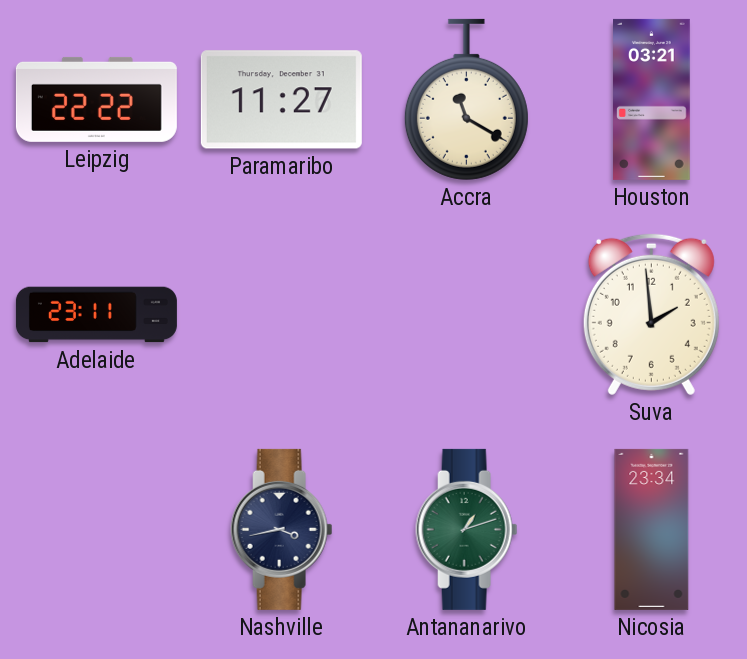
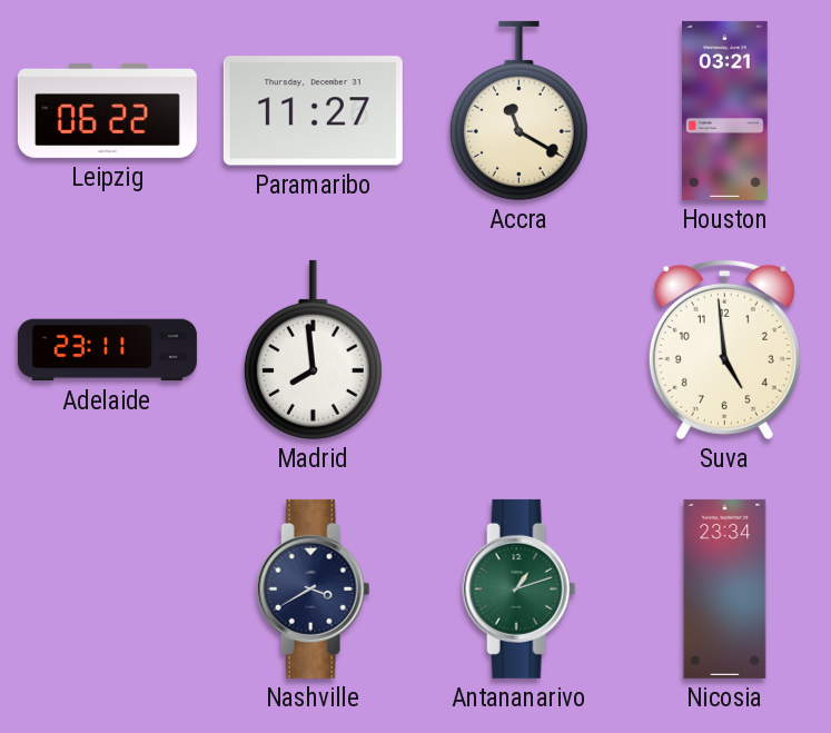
Leipzig: 22:22 -> 06:22 (107, 110)
Madrid: none -> 7:59 (313, 349)
Suva: 1:59 -> 4:59 (724, 349)
Nashville: 3:43 -> 3:40 (314, 588)
